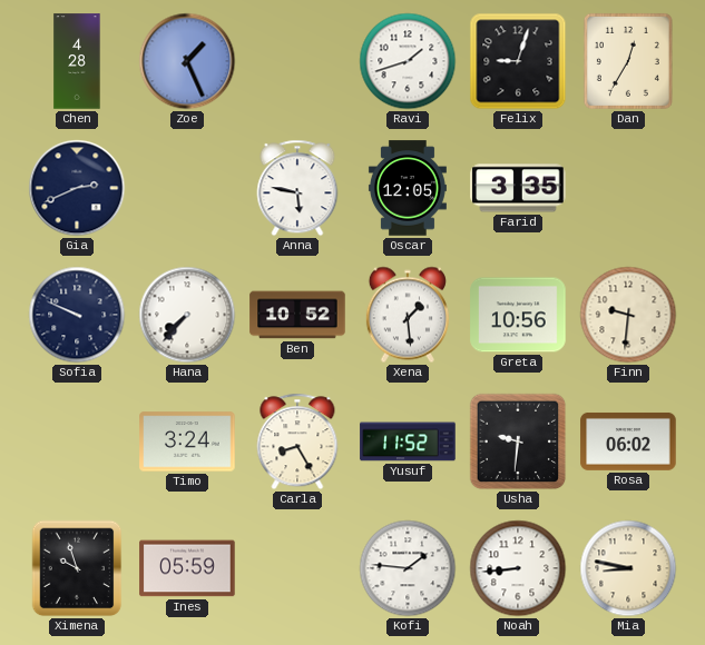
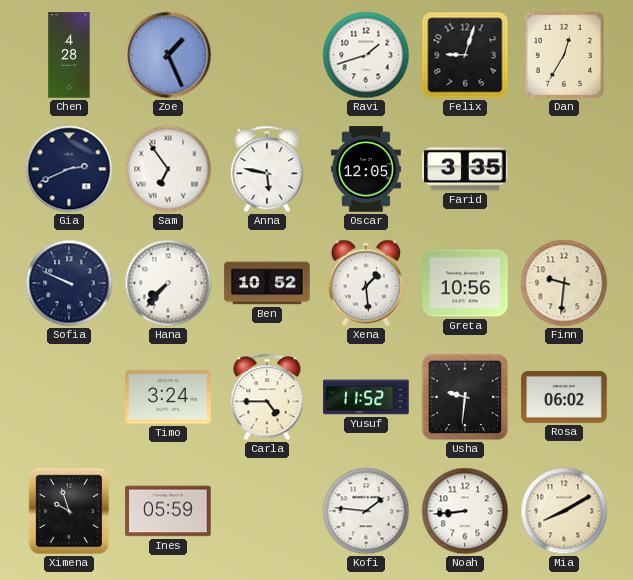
Sam: none -> 6:54 (168, 169)
Carla: 8:25 -> 4:45 (267, 397)
Mia: 8:47 -> 8:10 (564, 511)
